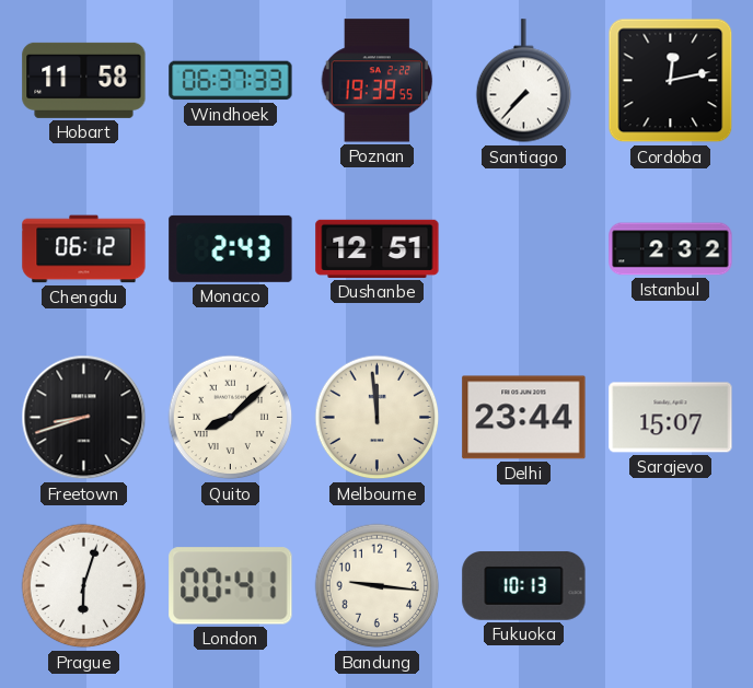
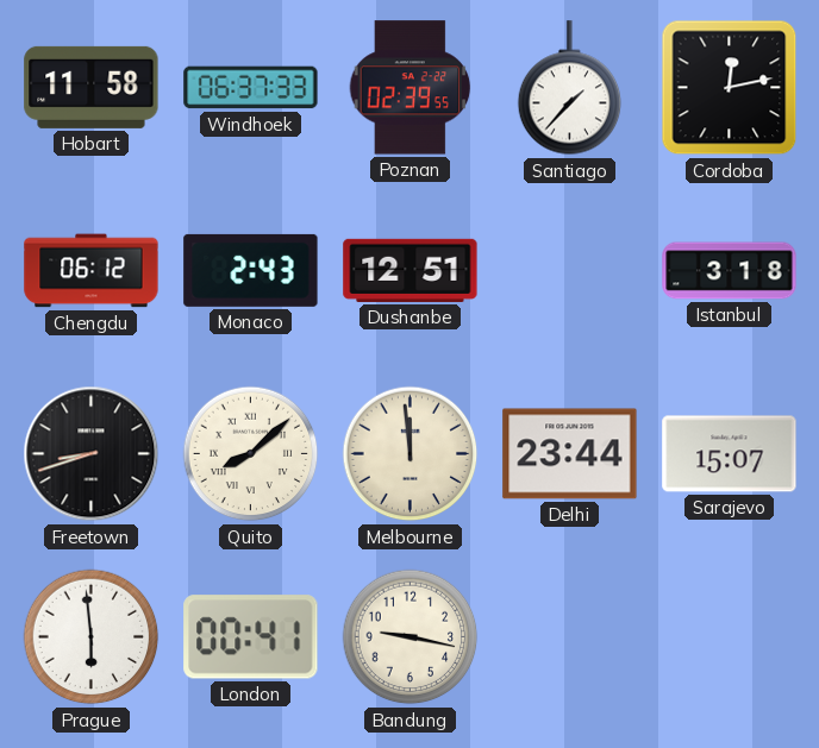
Poznan: 19:39 -> 02:39 (411, 88)
Santiago: 7:37 -> 1:37 (570, 88)
Istanbul: 2:32 -> 3:18 (730, 271)
Prague: 6:03 -> 5:59 (92, 637)
Bandung: 9:16 -> 9:17 (411, 637)
Fukuoka: 10:13 -> none (524, 586)
